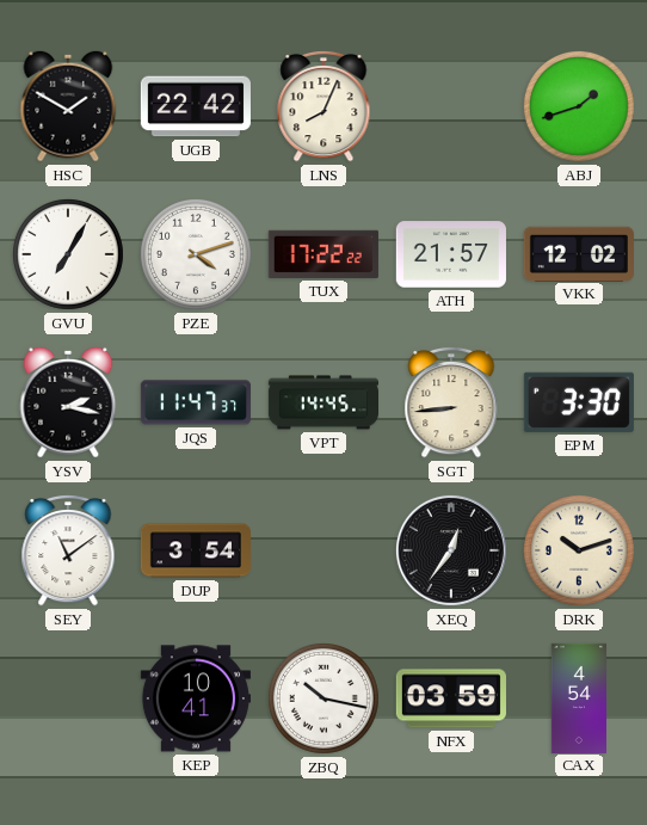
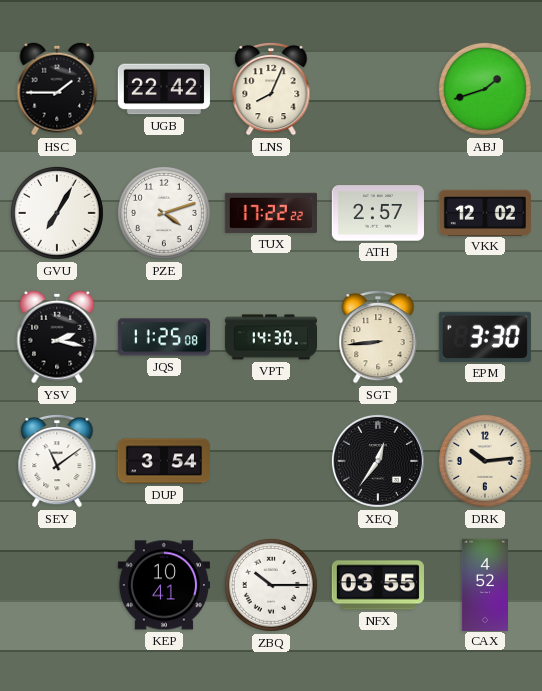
HSC: 1:50 -> 1:45 (57, 89)
ATH: 21:57 -> 2:57 (378, 213)
JQS: 11:47 -> 11:25 (164, 337)
VPT: 14:45 -> 14:30 (270, 337)
DRK: 10:12 -> 10:14 (485, 461)
ZBQ: 10:17 -> 10:15 (271, 585)
NFX: 03:59 -> 03:55 (378, 585)
CAX: 4:54 -> 4:52 (484, 584)
